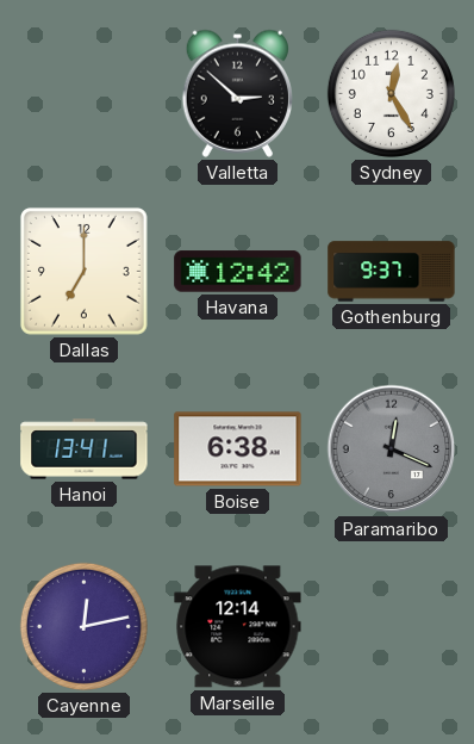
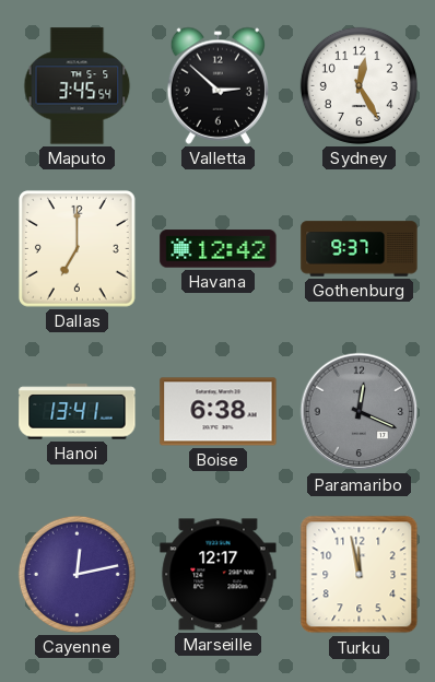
Maputo: none -> 3:45 (78, 86)
Marseille: 12:14 -> 12:17 (219, 575)
Turku: none -> 11:58 (360, 575)
